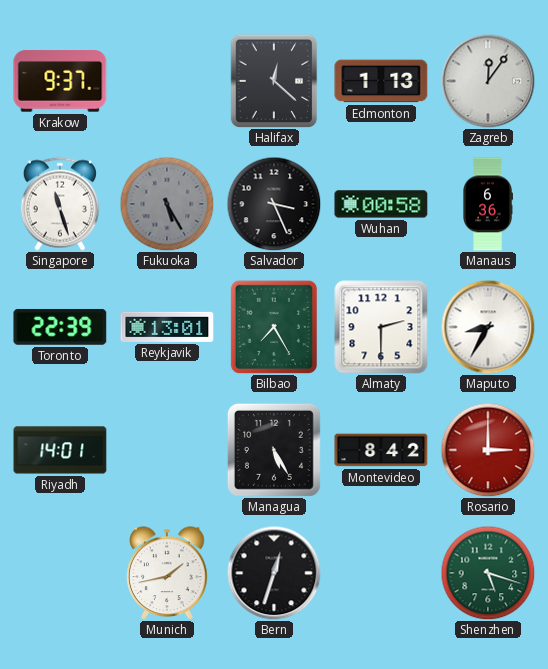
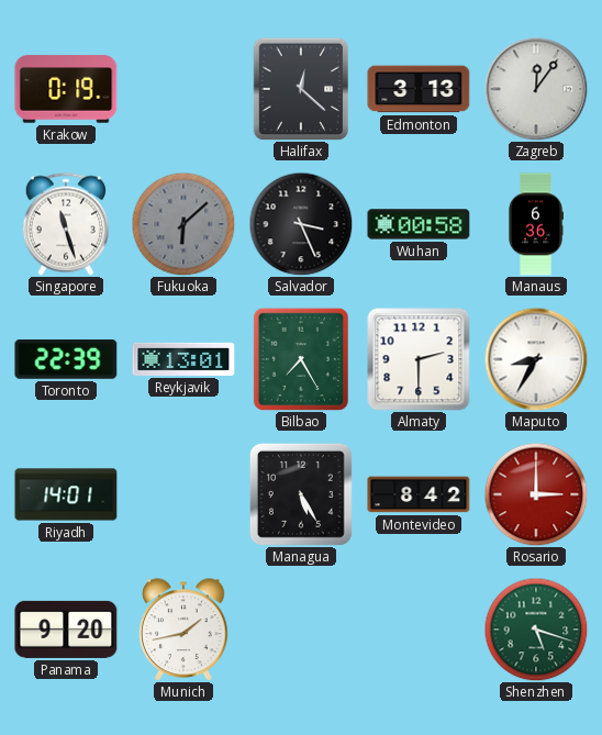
Krakow: 9:37 -> 0:19 (66, 89)
Edmonton: 1:13 -> 3:13 (419, 89)
Fukuoka: 5:25 -> 6:08 (183, 224)
Panama: none -> 9:20 (66, 630)
Bern: 12:33 -> none (274, 573)
